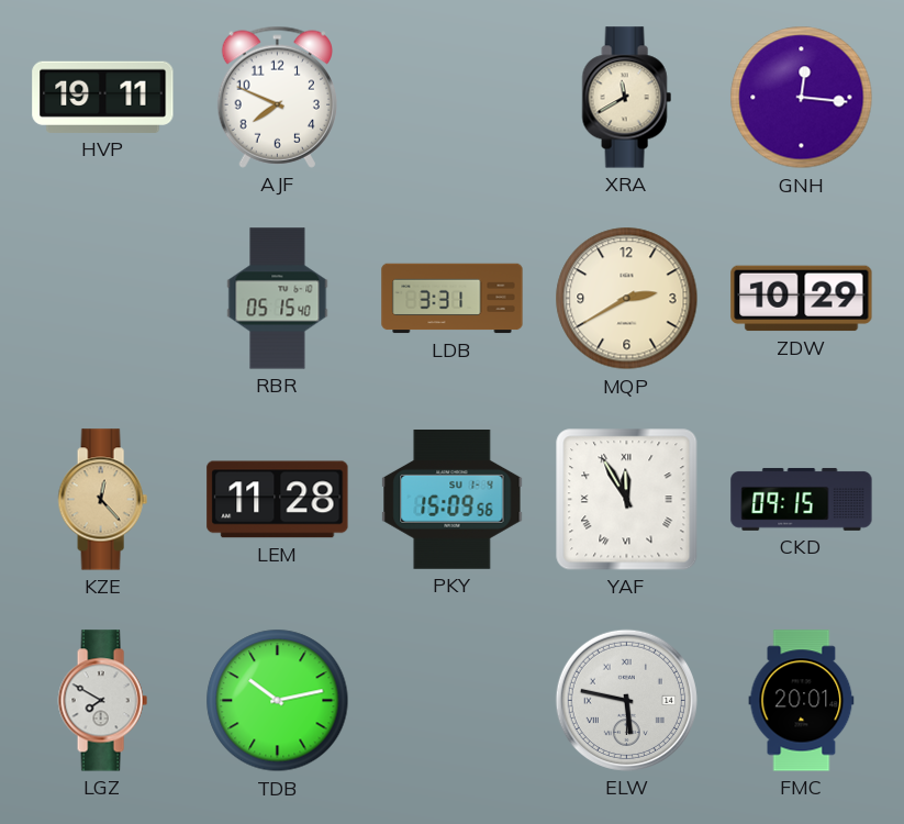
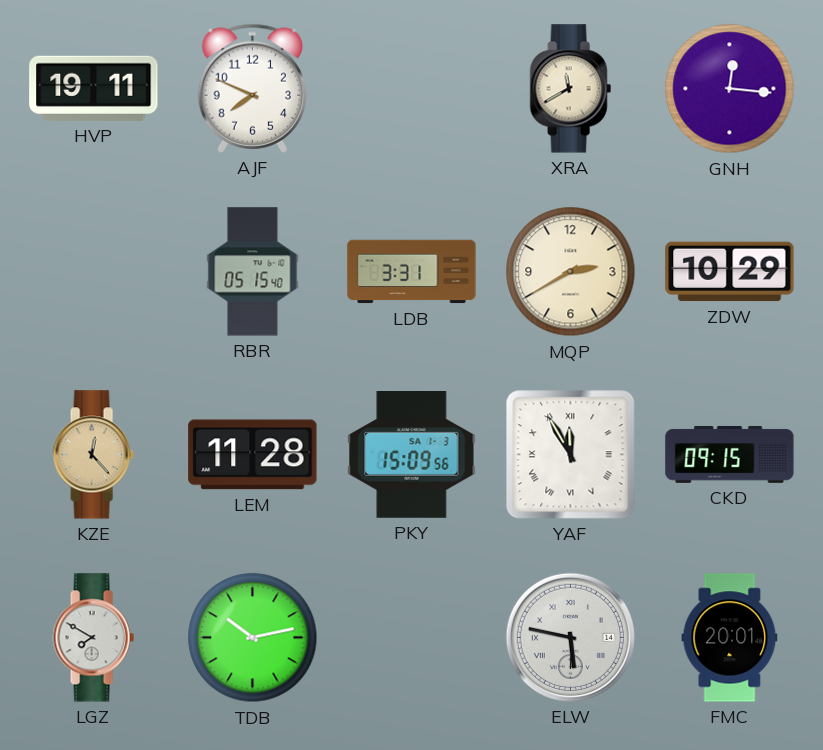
PKY date: SU 1-4 -> SA 1-3 (412, 455)
